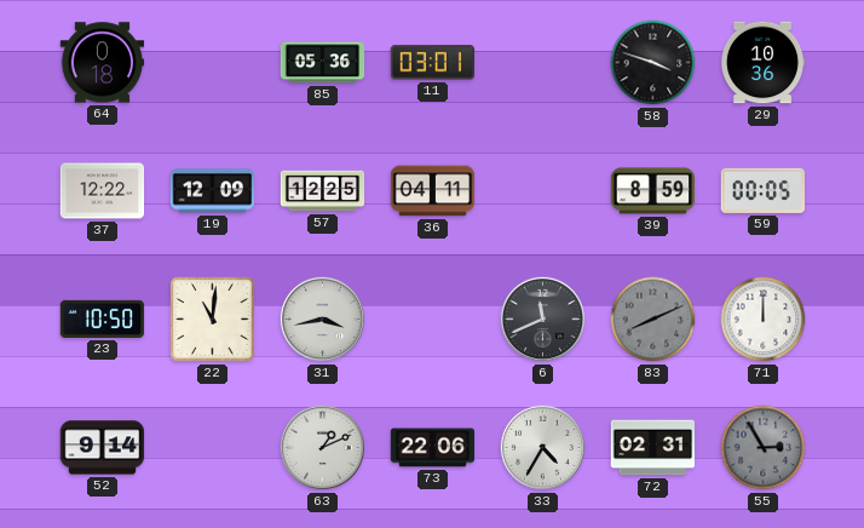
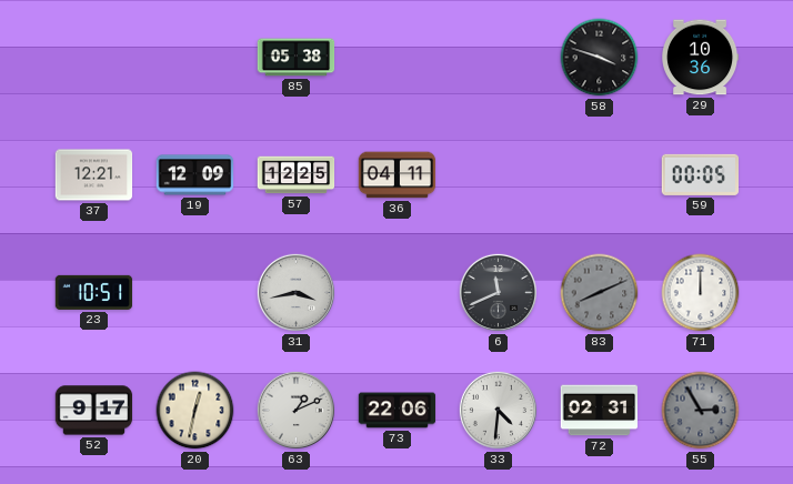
64: 0:18 -> none (103, 63)
85: 05:36 -> 05:38 (297, 58)
11: 03:01 -> none (432, 63)
37: 12:22 -> 12:21 (94, 175)
39: 8:59 -> none (653, 191)
23: 10:50 -> 10:51 (94, 292)
22: 11:01 -> none (213, 320)
52: 9:14 -> 9:17 (94, 411)
20: none -> 12:32 (195, 411)
33: 4:35 -> 4:31 (498, 410)
